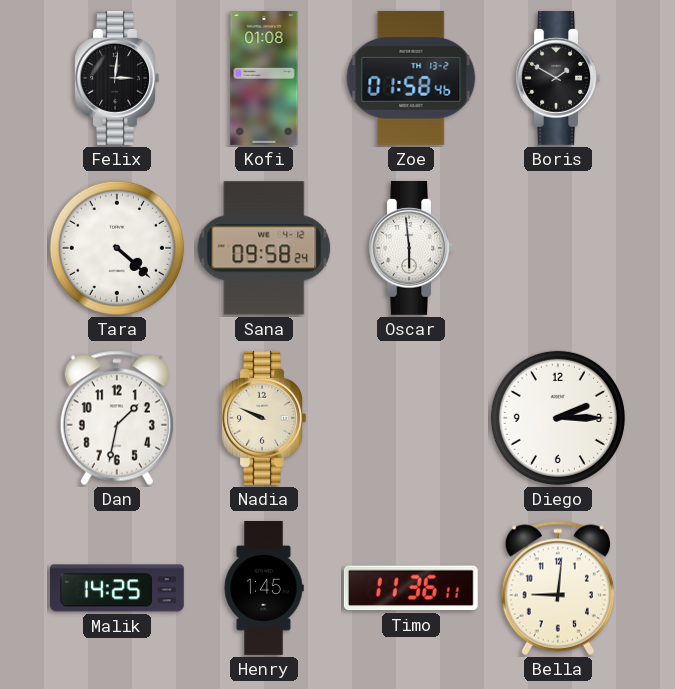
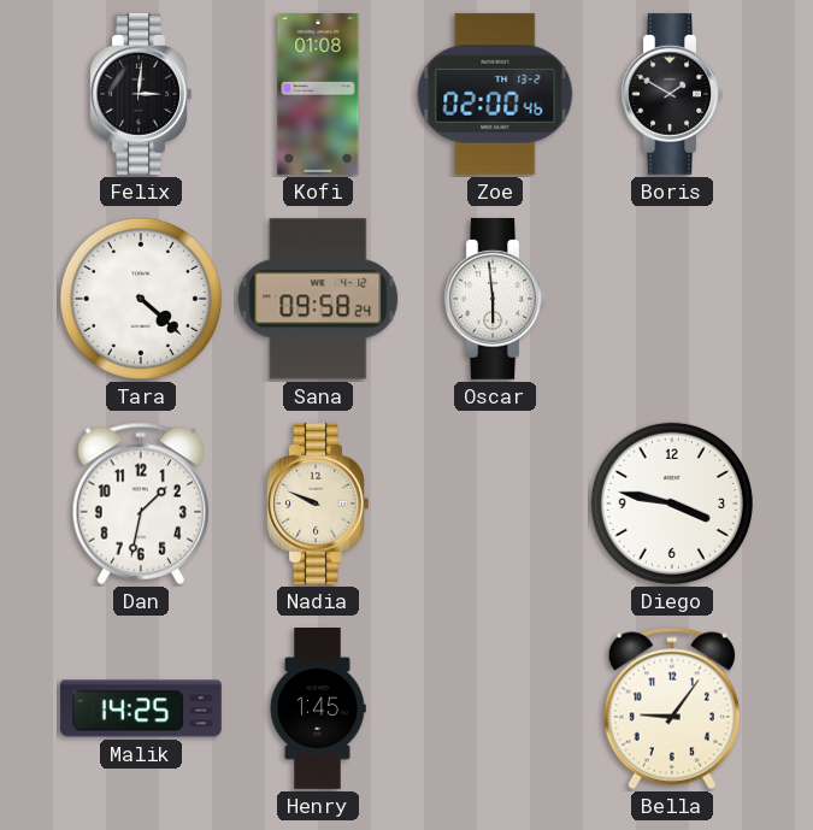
Zoe: 01:58 -> 02:00 (495, 94)
Diego: 2:15 -> 3:47 (672, 504)
Timo: 11:36 -> none (411, 588)
Bella: 9:01 -> 9:06 (672, 708)
